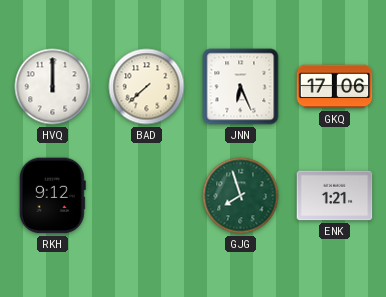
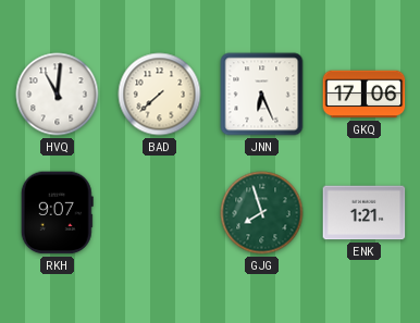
HVQ: 12:00 -> 11:01 (58, 95)
RKH: 9:12 -> 9:07 (57, 213)
